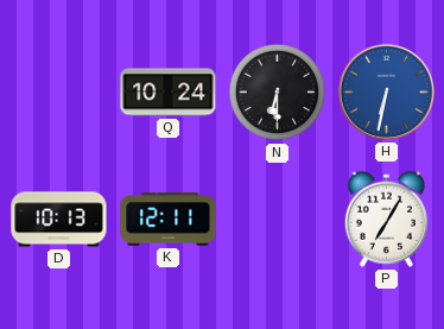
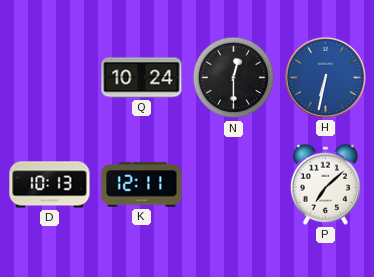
N: 6:30 -> 12:30 (234, 78)
P: 7:05 -> 7:08 (325, 184)
